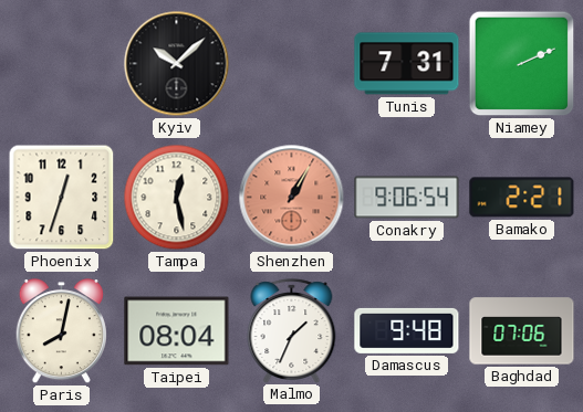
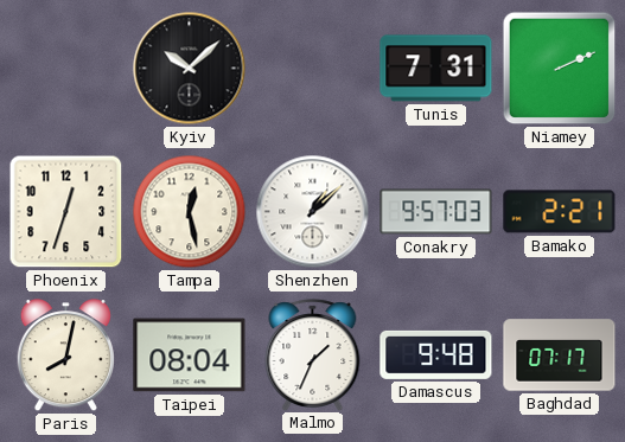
Shenzhen: 1:05 -> 1:08 (313, 212)
Shenzhen dial: salmon -> white (313, 212)
Conakry: 9:06 -> 9:57 (436, 212)
Baghdad: 07:06 -> 07:17 (560, 355)
